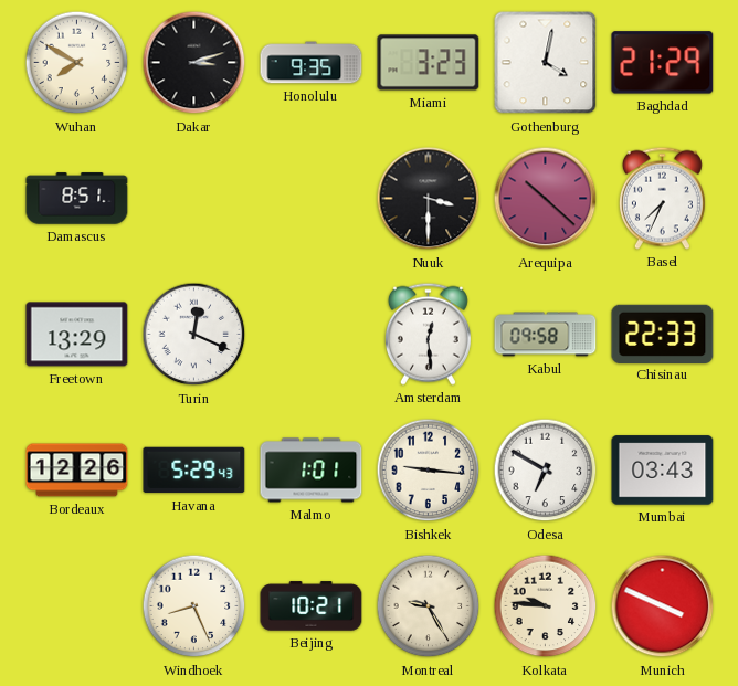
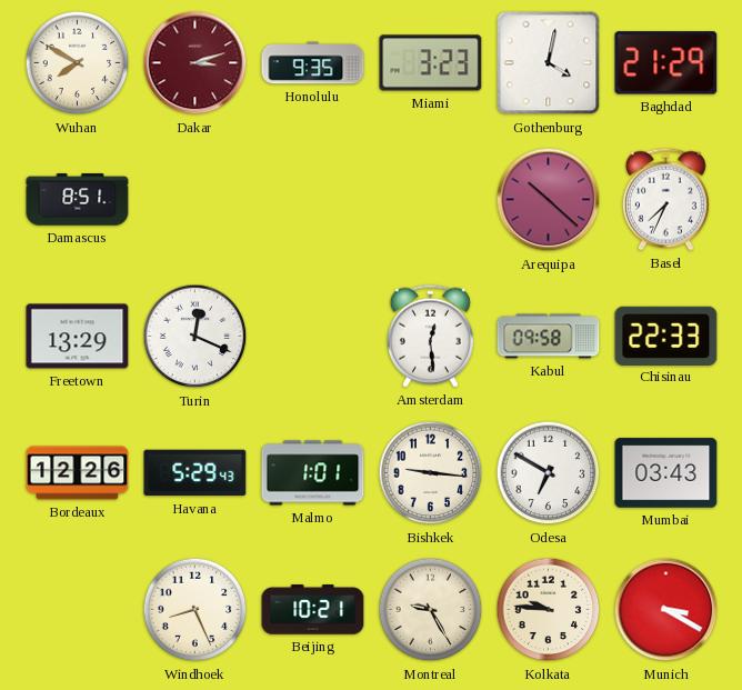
Dakar dial: black -> burgundy (195, 63)
Nuuk: 3:30 -> none (429, 199)
Munich: 3:49 -> 3:20 (666, 610)
